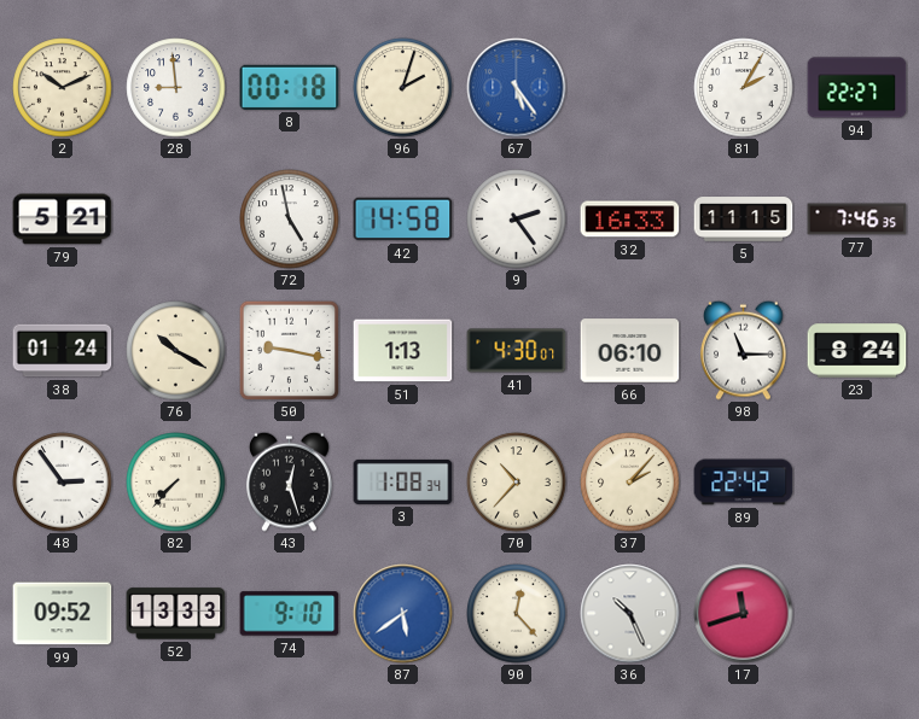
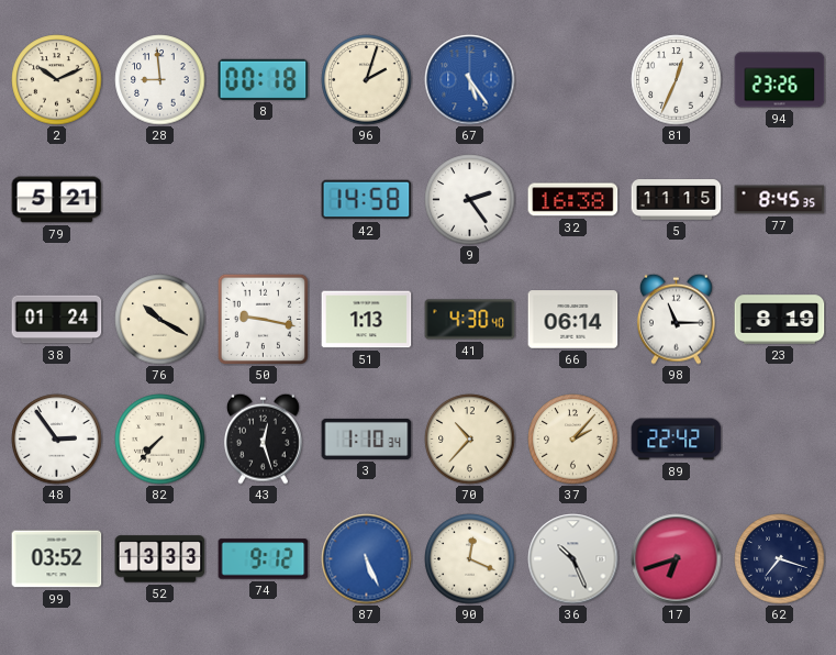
81: 2:05 -> 12:34 (677, 80)
94: 22:27 -> 23:26 (780, 80)
72: 4:58 -> none (290, 220)
32: 16:33 -> 16:38 (573, 200)
77: 7:46 -> 8:45 (780, 200)
41: 4:30:07 -> 4:30:40 (470, 320)
66: 06:10 -> 06:14 (573, 320)
23: 8:24 -> 8:19 (780, 320)
3: 1:08 -> 1:10 (367, 438)
99: 09:52 -> 03:52 (57, 559)
74: 9:10 -> 9:12 (264, 559)
87: 5:39 -> 5:26 (367, 559)
90: 12:23 -> 12:19 (470, 559)
17: 11:42 -> 6:42 (677, 559)
62: none -> 7:18 (780, 559)
